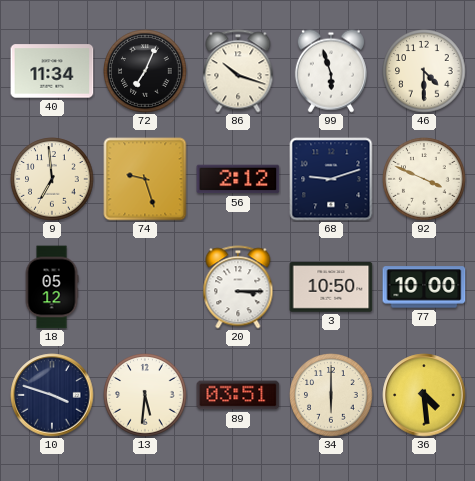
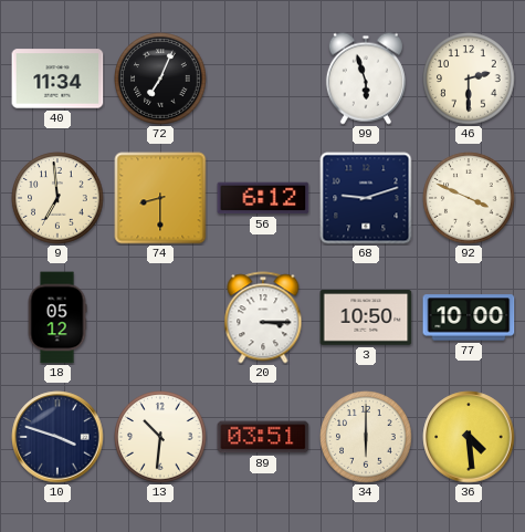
86: 10:18 -> none (238, 71)
46: 4:30 -> 2:30 (469, 79)
74: 9:27 -> 8:30 (160, 198)
56: 2:12 -> 6:12 (263, 198)
13: 5:31 -> 10:31 (160, 437)
